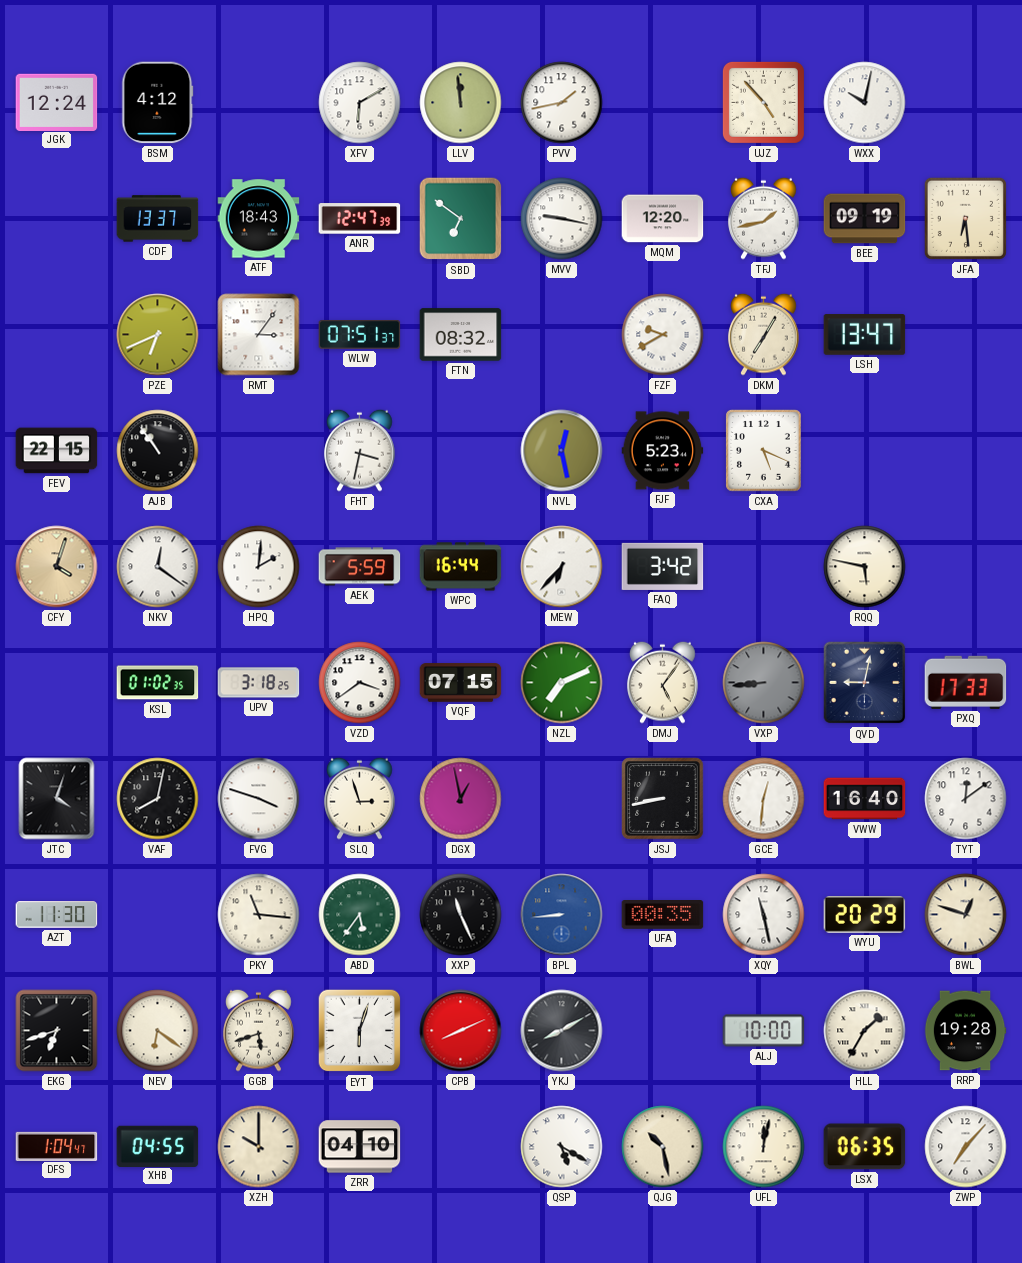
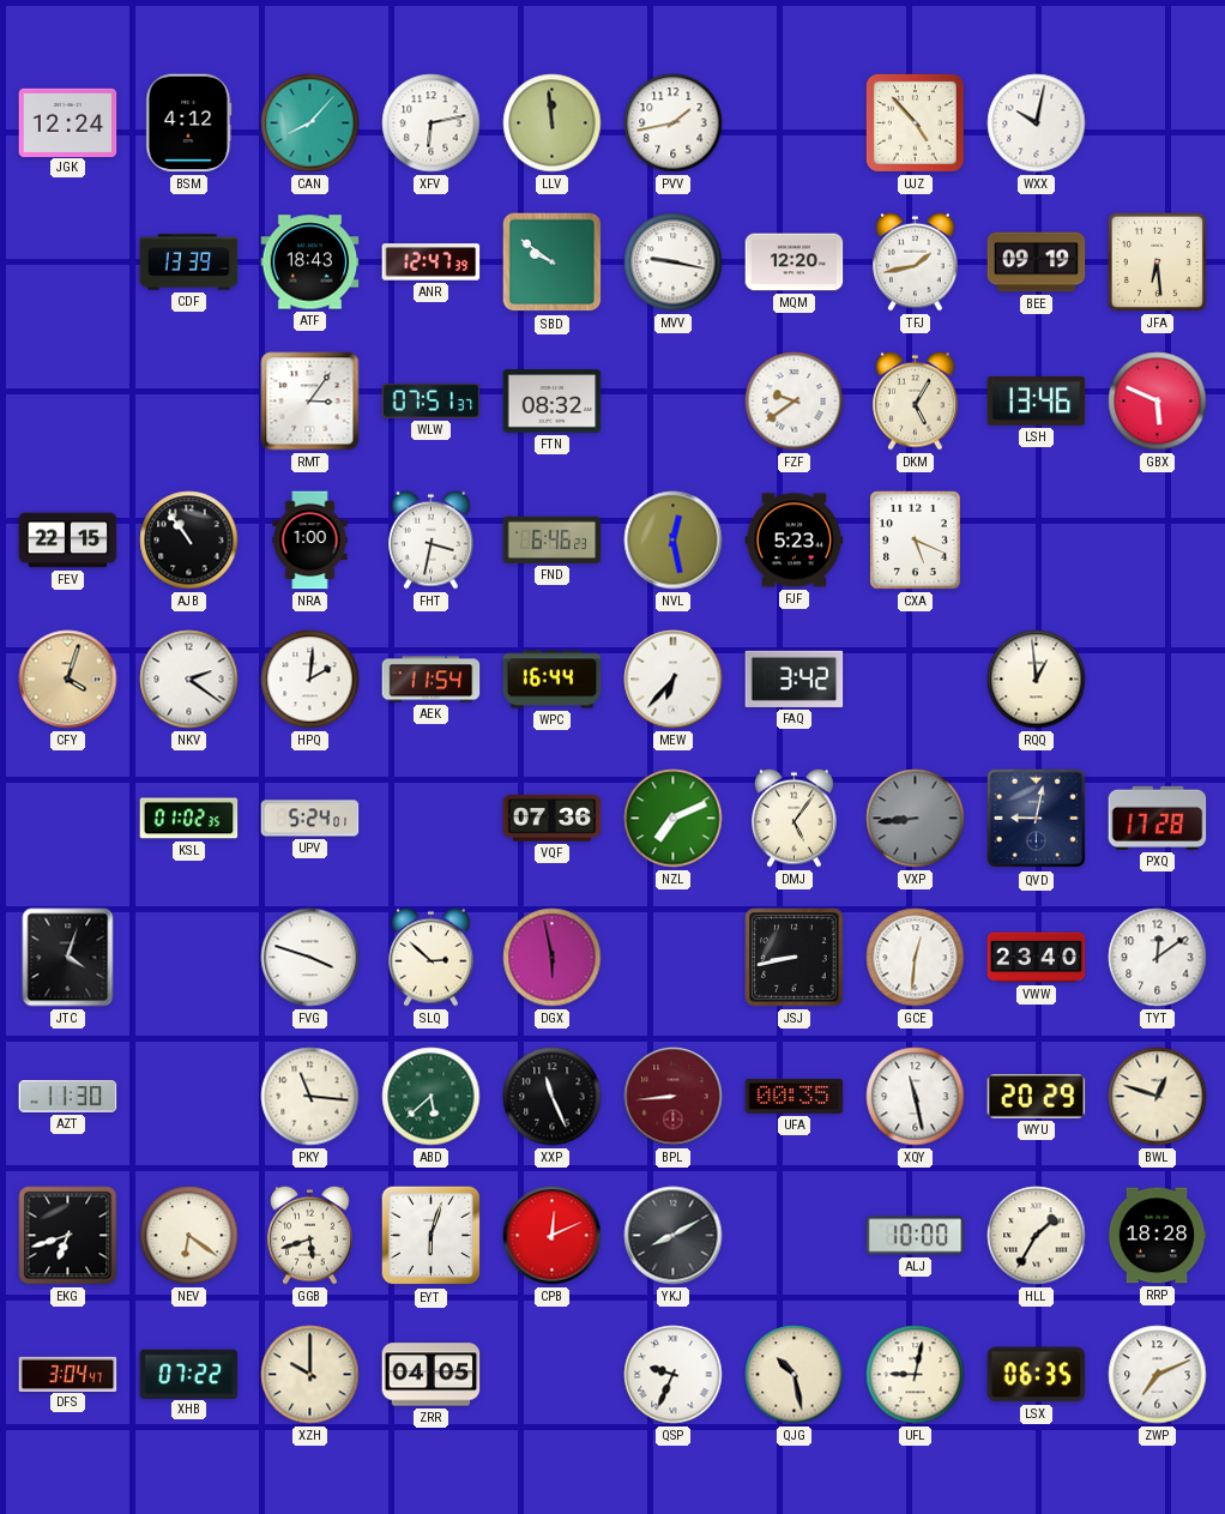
CAN: none -> 8:07 (310, 123)
XFV: 6:10 -> 6:13 (432, 123)
CDF: 13:37 -> 13:39 (189, 263)
SBD: 6:51 -> 9:51 (553, 263)
PZE: 6:41 -> none (158, 335)
FZF: 9:40 -> 9:39 (795, 402)
DKM: 7:05 -> 5:05 (916, 400)
LSH: 13:47 -> 13:46 (1037, 402)
GBX: none -> 5:49 (1158, 402)
NRA: none -> 1:00 (310, 541)
FND: none -> 6:46 (553, 539)
NKV: 12:21 -> 2:21 (189, 680)
AEK: 5:59 -> 11:54 (432, 680)
RQQ: 5:47 -> 12:59 (1037, 680)
UPV: 3:18 -> 5:24 (310, 819)
VZD: 3:39 -> none (360, 683)
VQF: 07:15 -> 07:36 (553, 819)
PXQ: 17:33 -> 17:28 (1158, 818)
VAF: 8:02 -> none (158, 799)
SLQ: 2:57 -> 2:52 (432, 957)
DGX: 12:58 -> 5:58 (553, 958)
VWW: 16:40 -> 23:40 (1037, 958)
ABD: 5:36 -> 5:38 (432, 1097)
BPL dial: blue -> burgundy (674, 1097)
CPB: 8:11 -> 12:11 (553, 1236)
RRP: 19:28 -> 18:28 (1157, 1236)
DFS: 1:04 -> 3:04 (68, 1374)
XHB: 04:55 -> 07:22 (189, 1374)
ZRR: 04:10 -> 04:05 (432, 1375)
QSP: 5:20 -> 9:34 (674, 1375)
UFL: 12:02 -> 9:02 (916, 1375)
ZWP: 7:07 -> 7:11 (1158, 1375)
